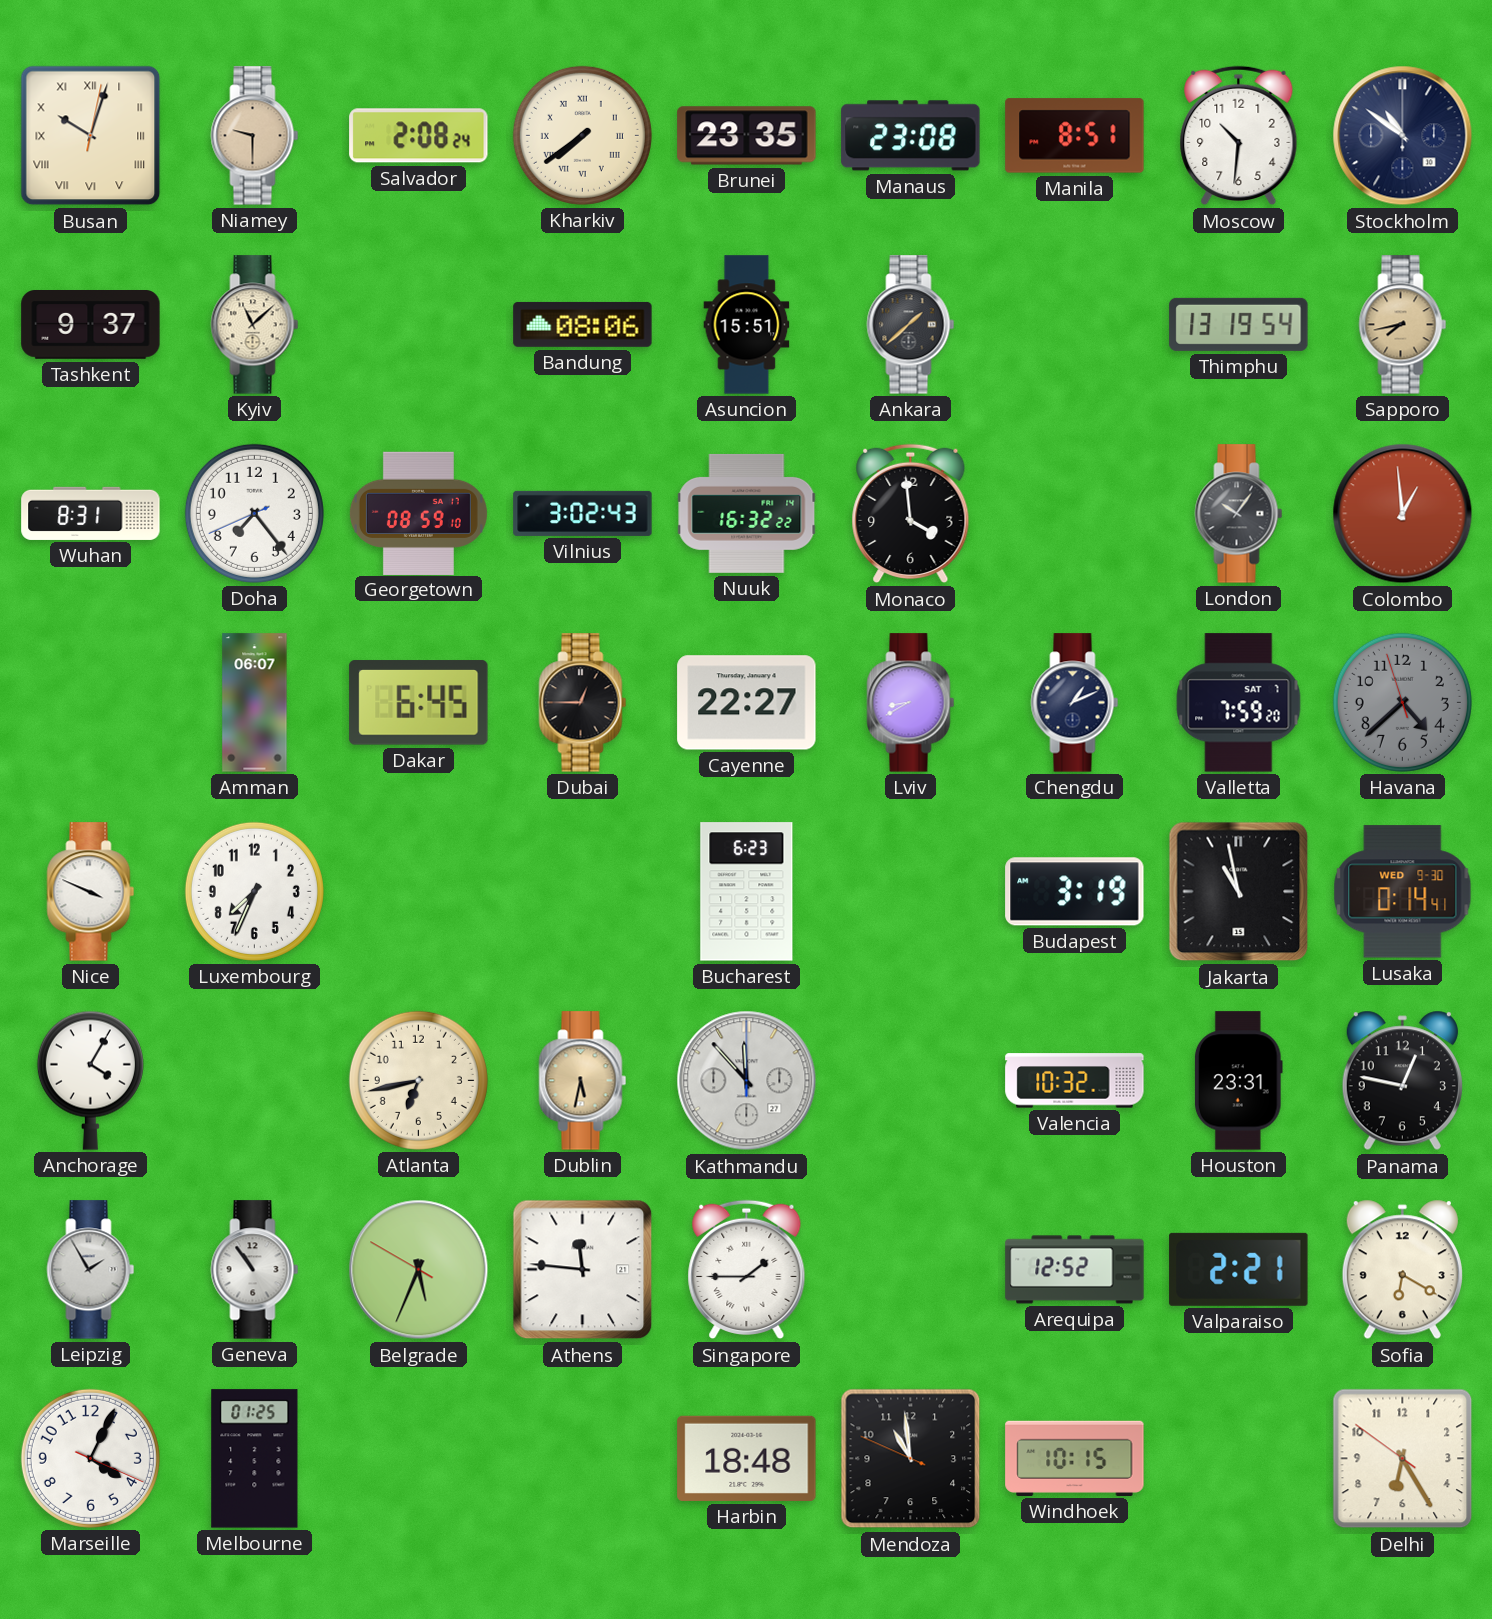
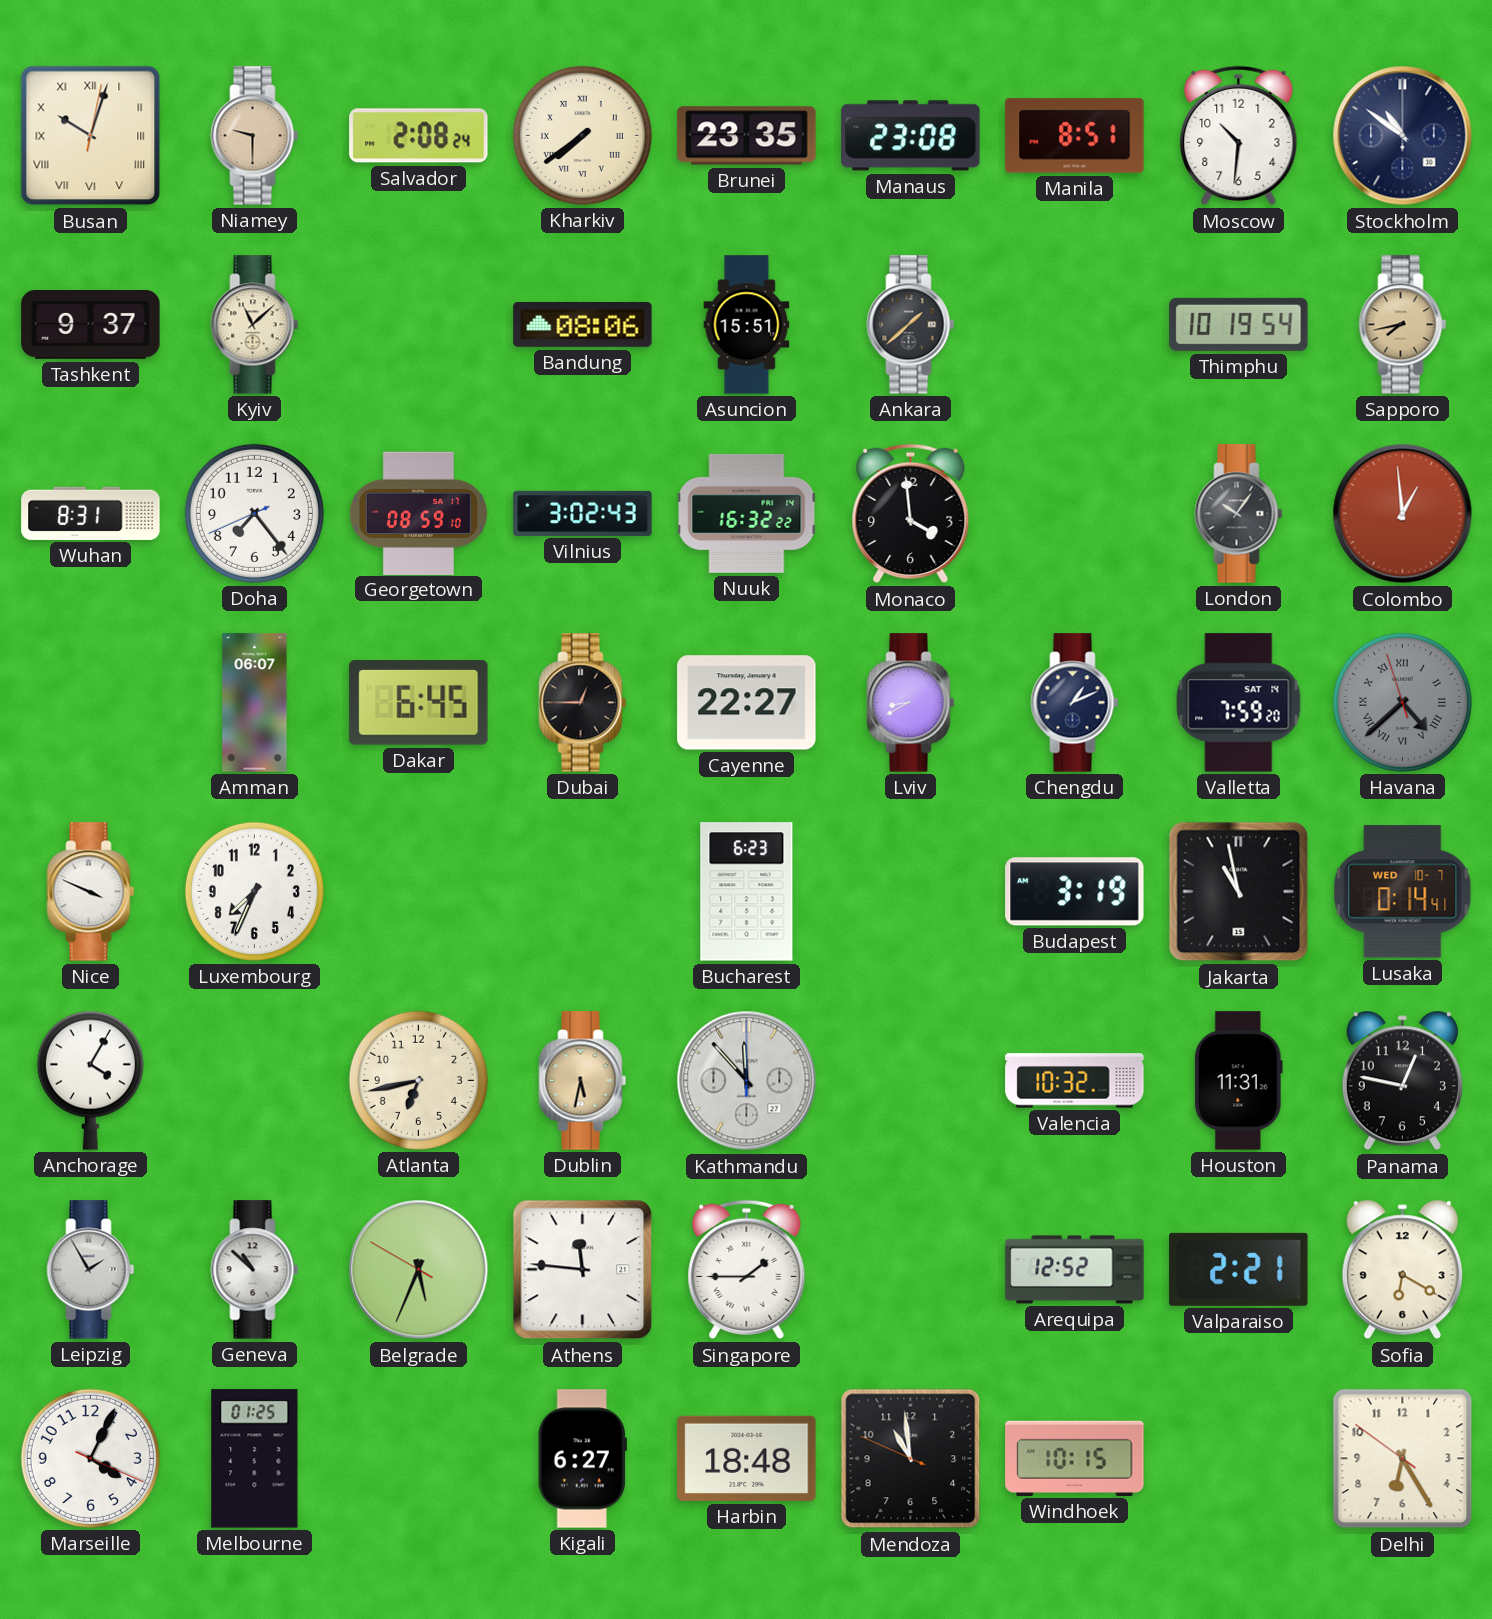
Thimphu: 13:19 -> 10:19 (1239, 324)
Valletta date: SAT 7 -> SAT 14 (1239, 703)
Havana numerals: Arabic -> Roman (1402, 702)
Lusaka date: WED 9-30 -> WED 10-7 (1403, 892)
Houston: 23:31 -> 11:31 (1238, 1081)
Geneva: 10:54 -> 10:52 (255, 1270)
Kigali: none -> 6:27 (582, 1459)
